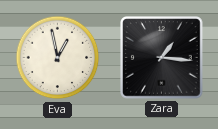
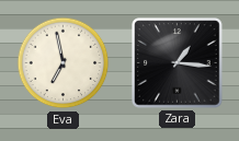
Eva: 12:58 -> 6:58 (64, 63)
